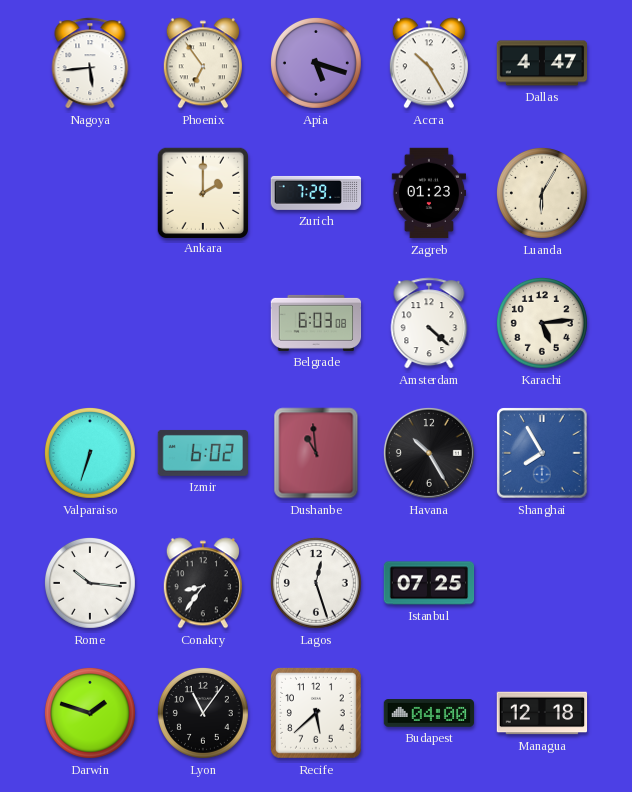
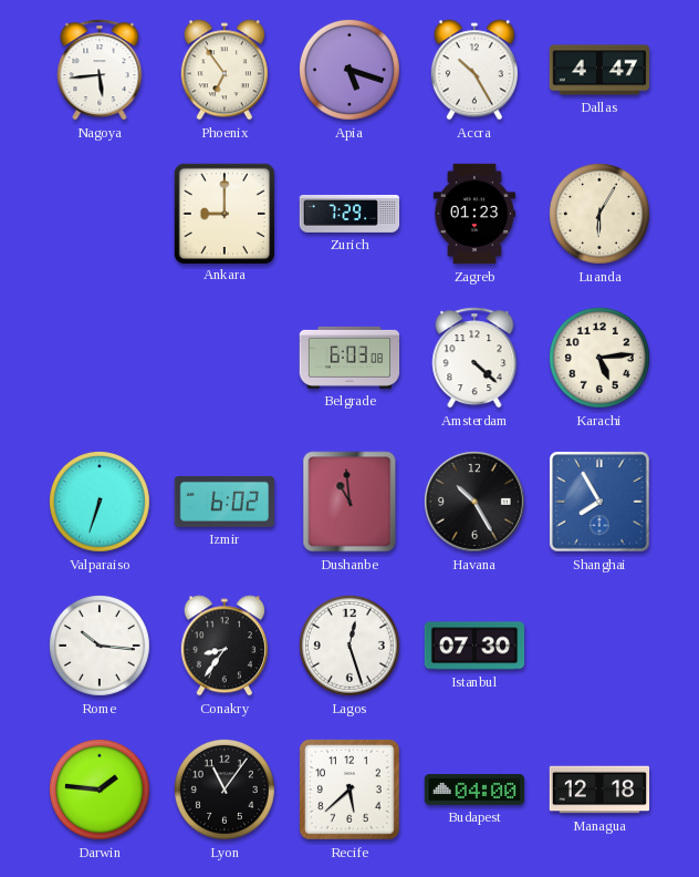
Ankara: 2:00 -> 9:00 (223, 213)
Istanbul: 07:25 -> 07:30 (474, 646)
Darwin: 1:48 -> 1:46 (100, 790)
